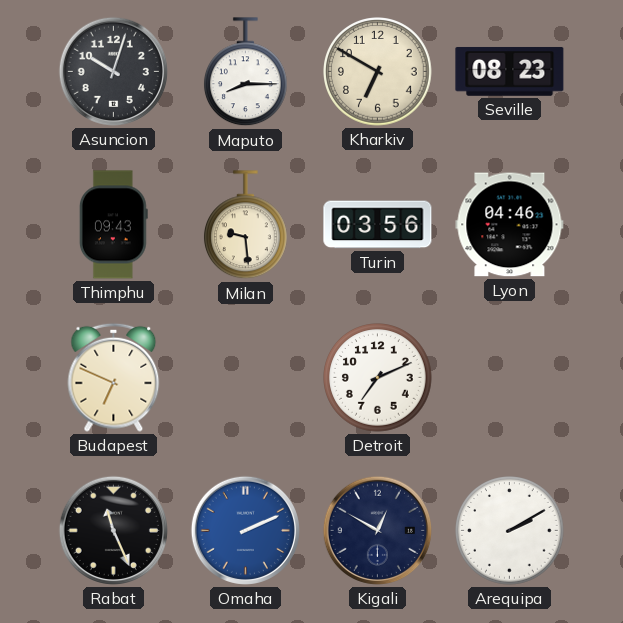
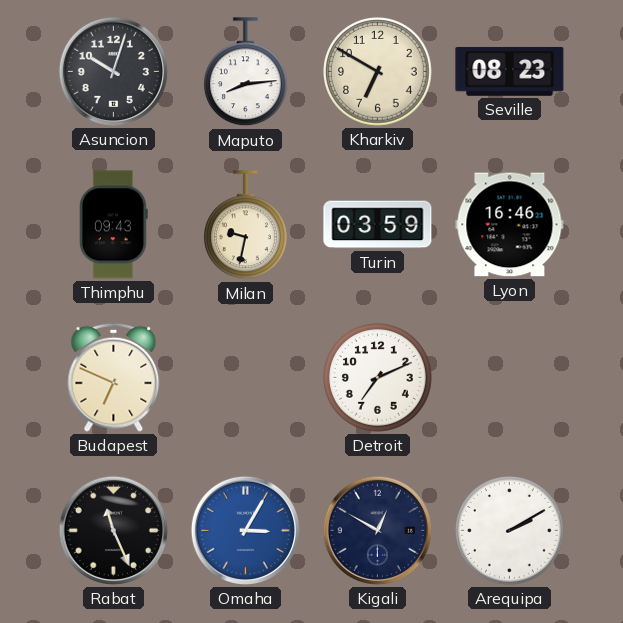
Maputo: 8:15 -> 8:14 (246, 72)
Milan: 9:29 -> 9:32 (246, 225)
Turin: 03:56 -> 03:59 (378, 225)
Lyon: 04:46 -> 16:46 (510, 225)
Omaha: 2:11 -> 3:05 (245, 530)
